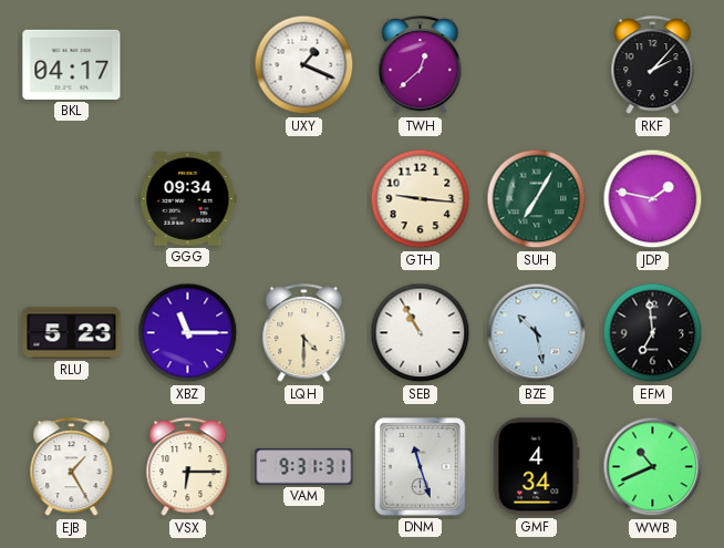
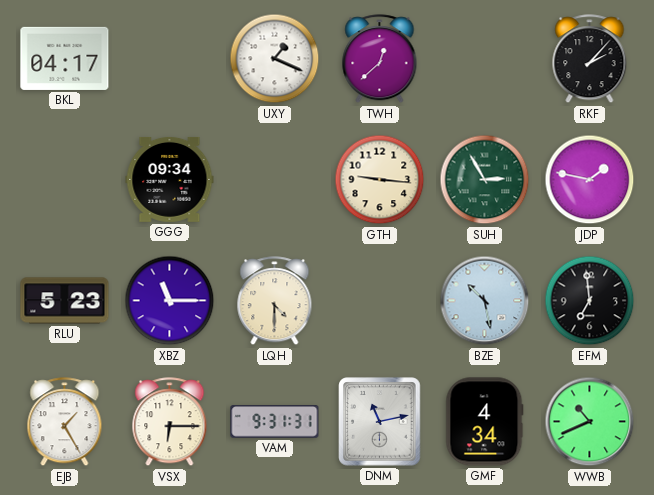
SUH: 7:05 -> 2:55 (485, 180)
SEB: 10:55 -> none (421, 333)
DNM: 11:27 -> 11:13 (380, 422)
